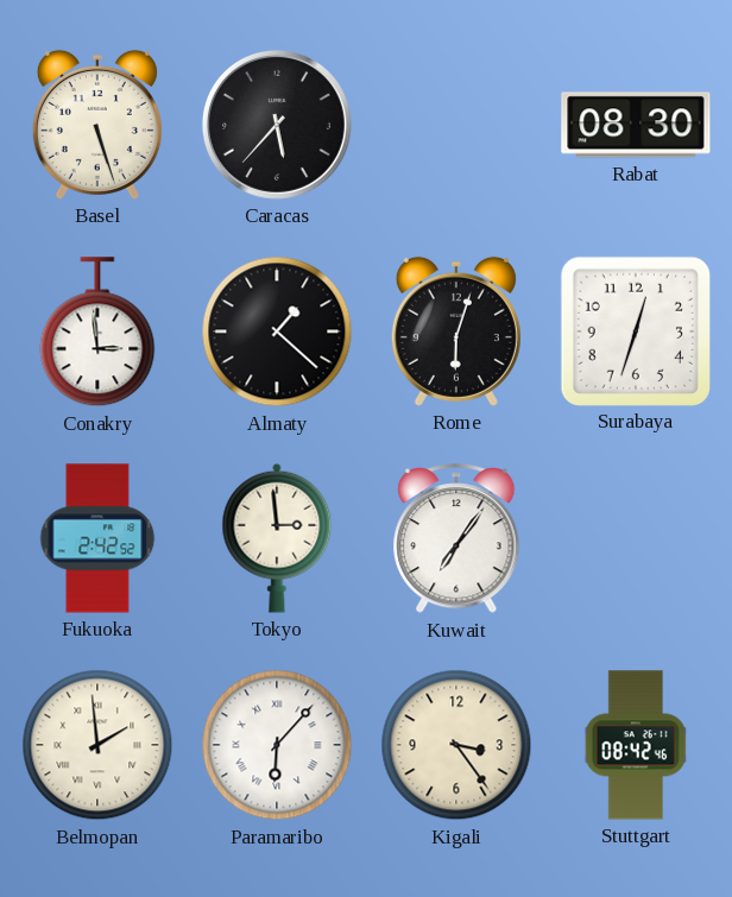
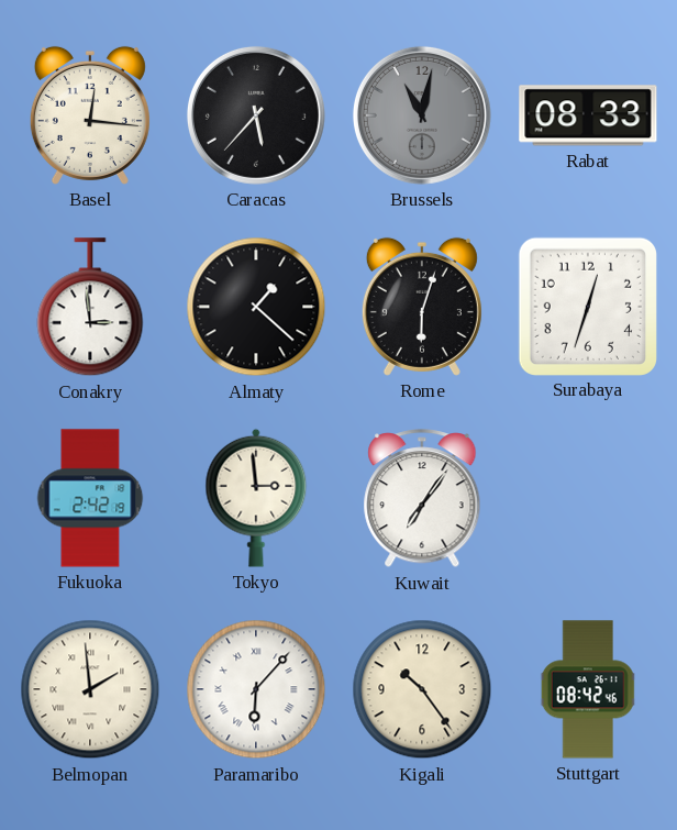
Basel: 5:27 -> 12:16 (90, 115)
Brussels: none -> 11:02 (422, 115)
Rabat: 08:30 -> 08:33 (588, 115)
Fukuoka: 2:42:52 -> 2:42:19 (90, 498)
Kigali: 3:24 -> 10:24 (422, 689)
